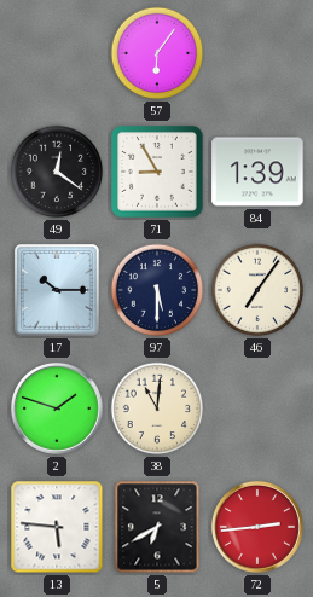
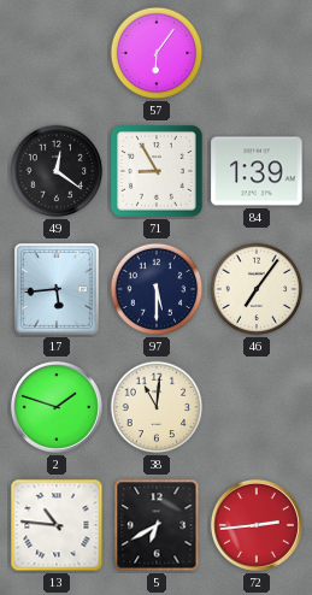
17: 10:15 -> 5:44 (58, 290)
13: 5:46 -> 10:46 (57, 525)
